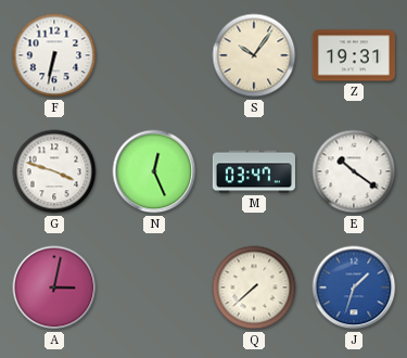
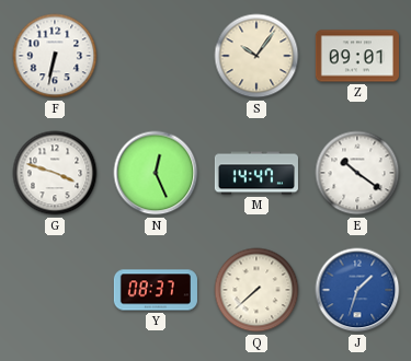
Z: 19:31 -> 09:01 (357, 56)
M: 03:47 -> 14:47 (256, 173)
A: 3:02 -> none (54, 287)
Y: none -> 08:37 (156, 290)
